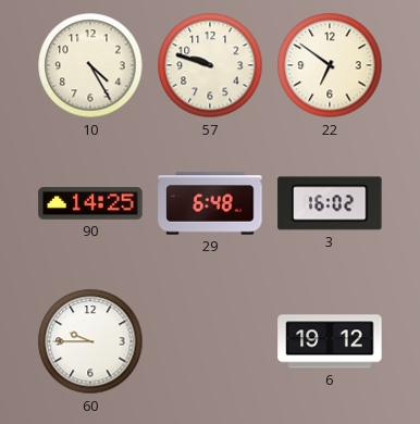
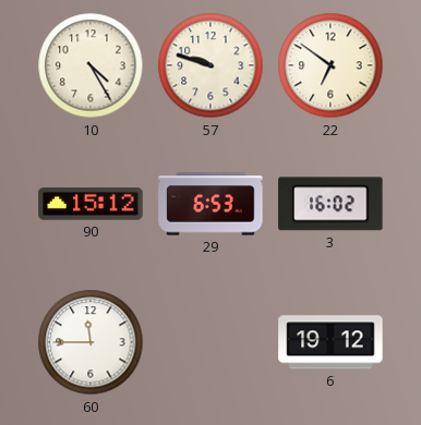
90: 14:25 -> 15:12 (91, 204)
29: 6:48 -> 6:53 (211, 204)
60: 9:45 -> 11:45 (91, 342)
